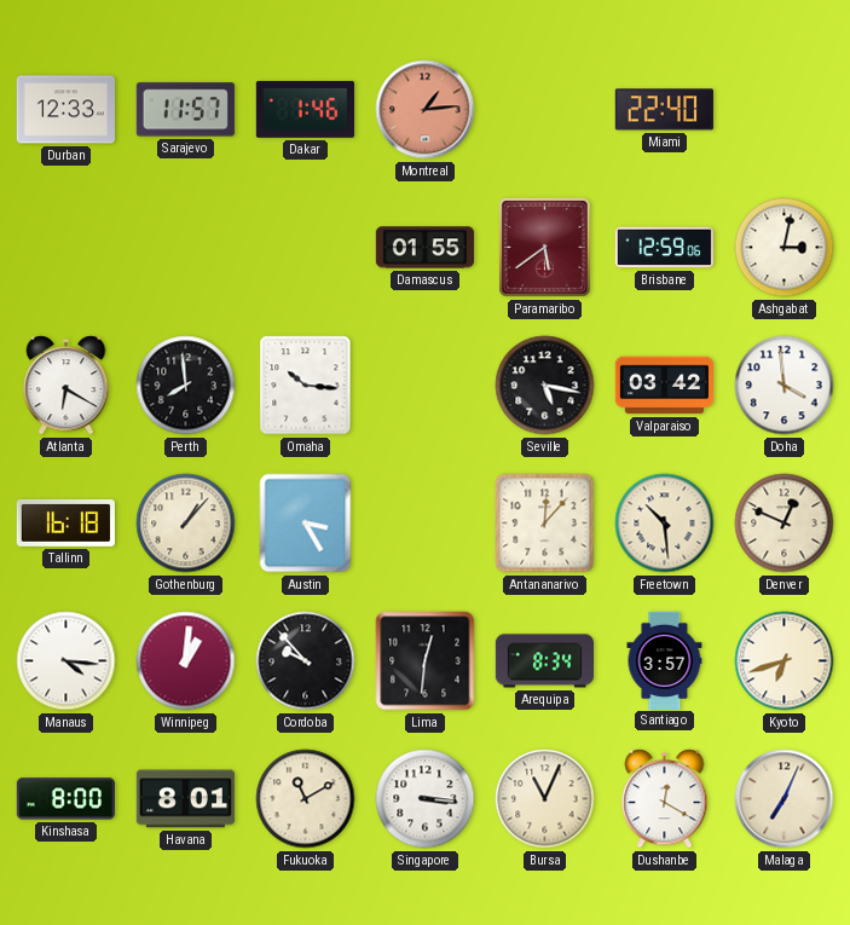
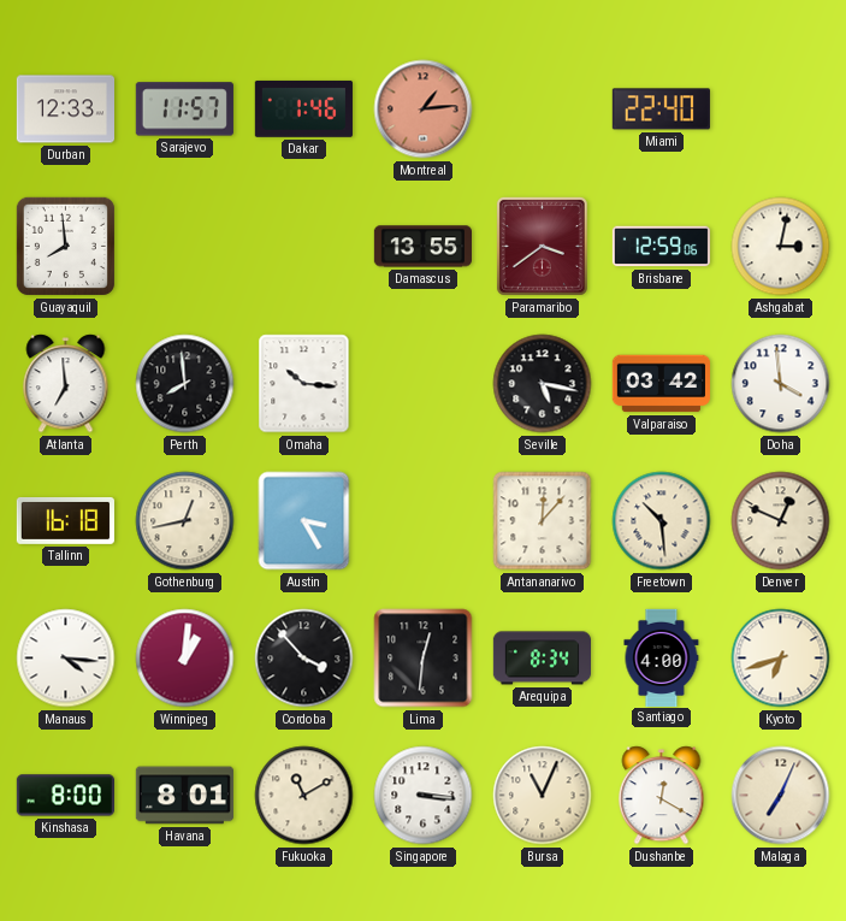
Guayaquil: none -> 7:59 (65, 246)
Damascus: 01:55 -> 13:55 (422, 247)
Paramaribo: 5:39 -> 3:39 (542, 246)
Atlanta: 6:20 -> 6:59 (66, 384)
Gothenburg: 1:07 -> 12:43 (185, 521)
Cordoba: 9:53 -> 3:53 (304, 659)
Santiago: 3:57 -> 4:00 (662, 657)
